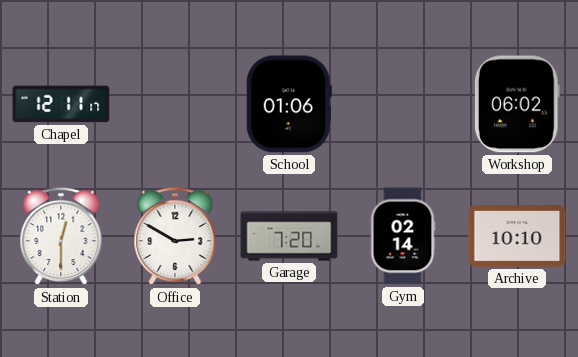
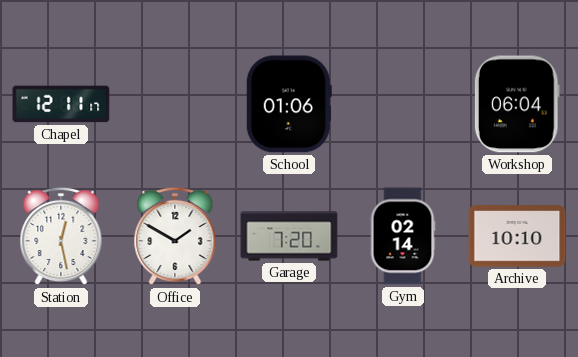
Workshop: 06:02 -> 06:04 (517, 104)
Station: 12:30 -> 12:28 (61, 236)
Office: 2:50 -> 1:50 (175, 236)
